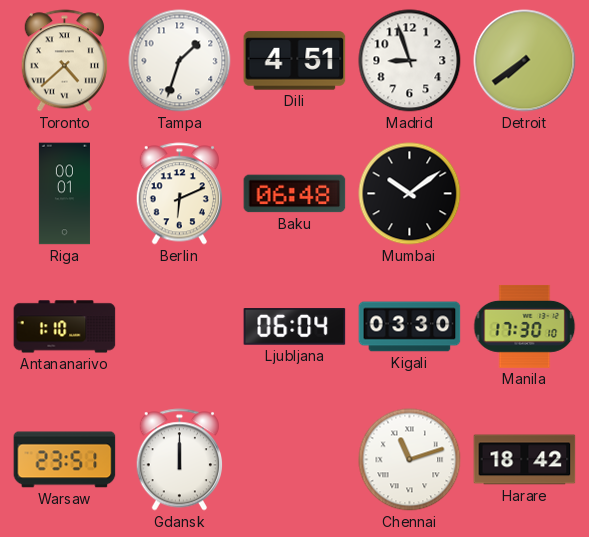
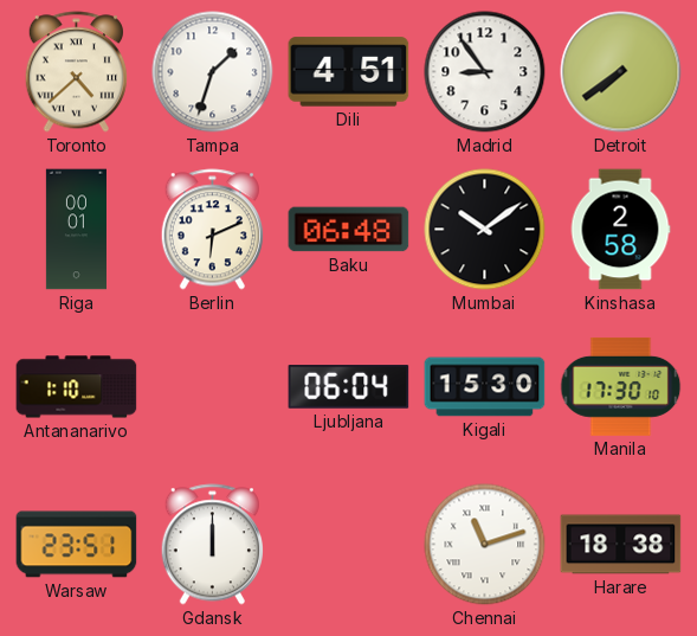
Madrid: 8:57 -> 8:54 (485, 72)
Kinshasa: none -> 2:58 (620, 230)
Kigali: 03:30 -> 15:30 (485, 387)
Harare: 18:42 -> 18:38 (621, 545)
